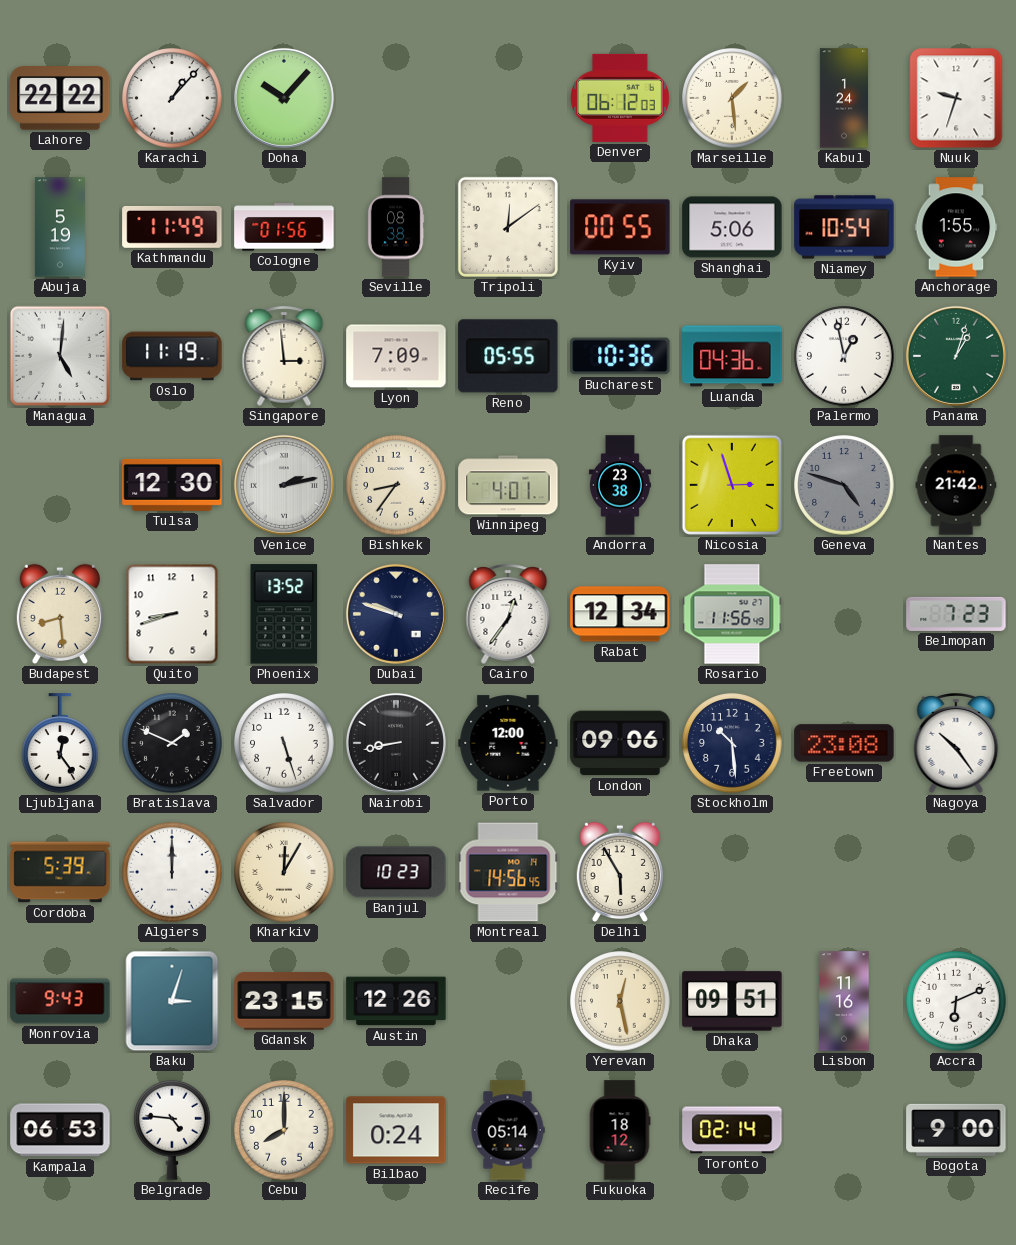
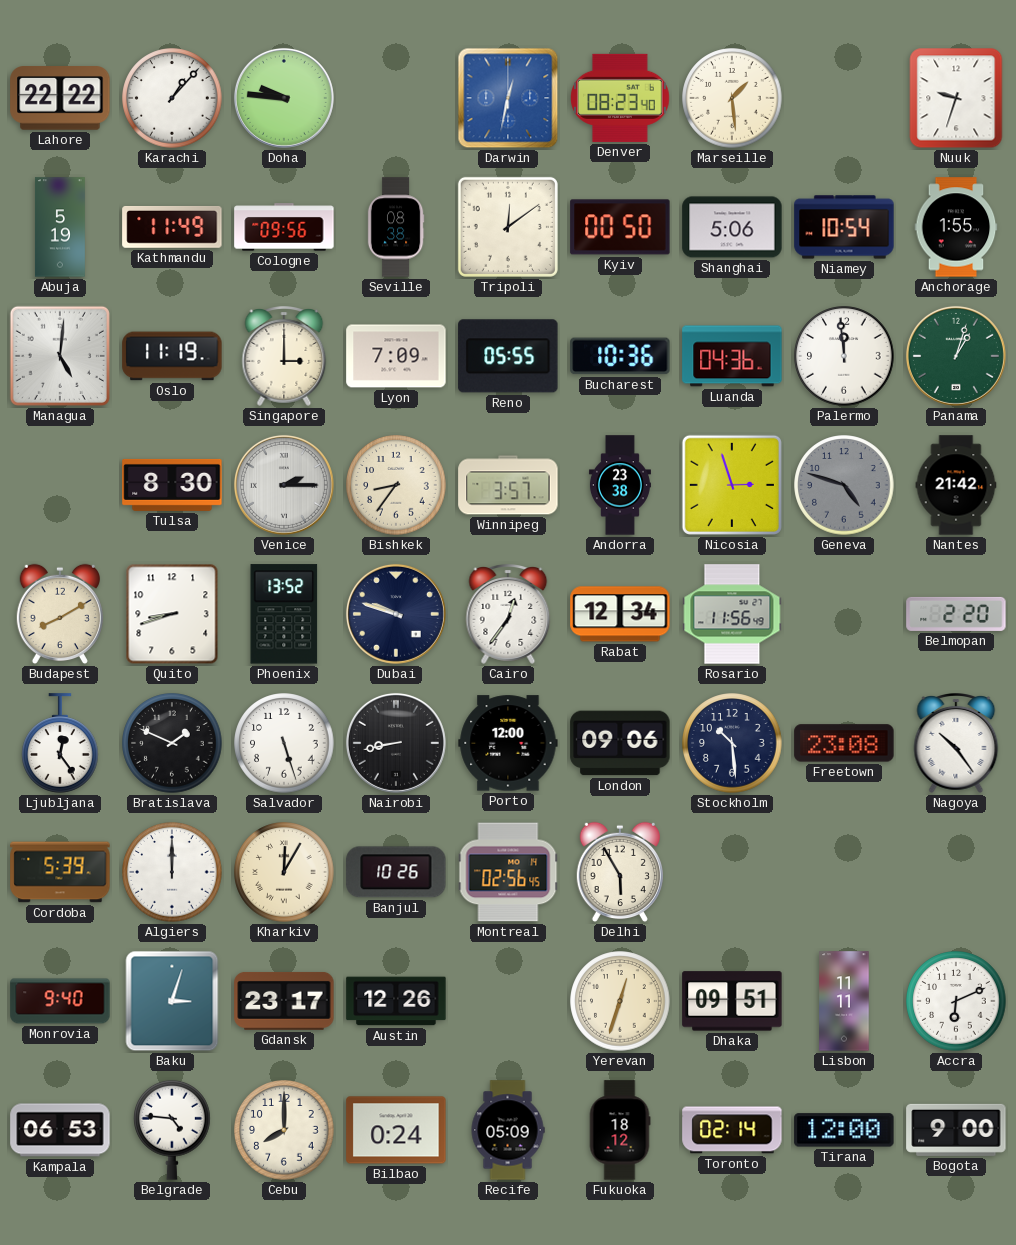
Doha: 10:07 -> 9:46 (284, 98)
Darwin: none -> 12:32 (508, 98)
Denver: 06:12 -> 08:23 (621, 98)
Kabul: 1:24 -> none (843, 98)
Cologne: 01:56 -> 09:56 (284, 227)
Kyiv: 00:55 -> 00:50 (620, 227)
Singapore: 2:59 -> 3:00 (284, 357)
Palermo: 12:58 -> 11:59 (844, 356)
Tulsa: 12:30 -> 8:30 (172, 485)
Venice: 2:13 -> 2:15 (284, 485)
Winnipeg: 4:01 -> 3:57 (508, 485)
Budapest: 8:29 -> 8:10 (60, 614)
Belmopan: 7:23 -> 2:20 (956, 614)
Banjul: 10:23 -> 10:26 (396, 872)
Montreal: 14:56 -> 02:56 (508, 872)
Monrovia: 9:43 -> 9:40 (60, 1001)
Gdansk: 23:15 -> 23:17 (284, 1001)
Yerevan: 12:28 -> 12:33 (620, 1001)
Lisbon: 11:16 -> 11:11 (844, 1001)
Recife: 05:14 -> 05:09 (508, 1130)
Tirana: none -> 12:00 (844, 1130)
